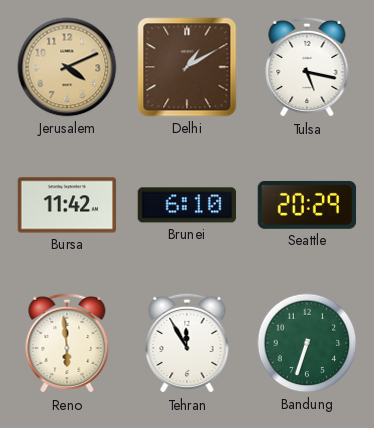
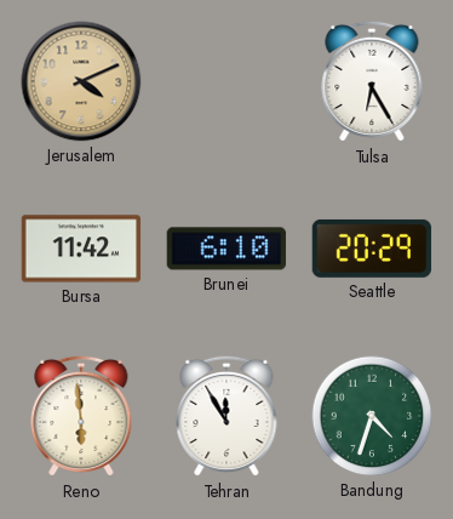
Delhi: 1:10 -> none (187, 67)
Tulsa: 5:17 -> 6:25 (372, 81)
Bandung: 6:33 -> 4:33 (372, 416)
